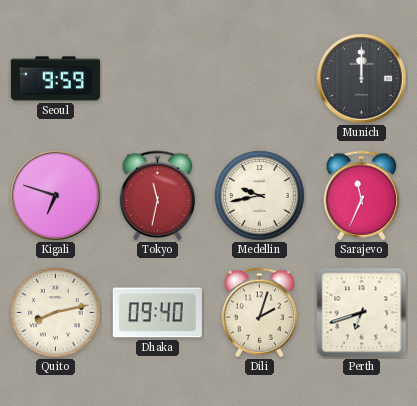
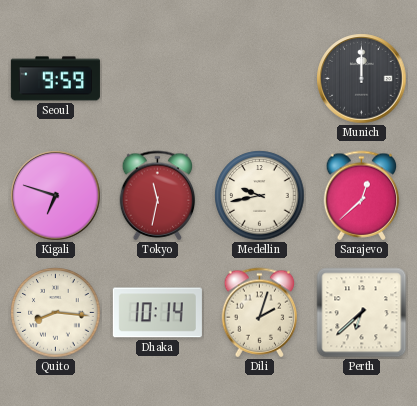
Sarajevo: 11:34 -> 12:38 (362, 196)
Quito: 8:13 -> 8:16 (56, 313)
Dhaka: 09:40 -> 10:14 (157, 313)
Perth: 6:42 -> 6:38 (362, 313)
